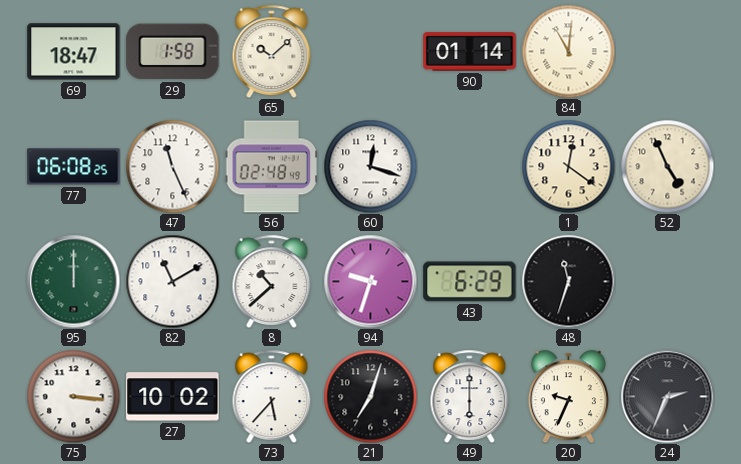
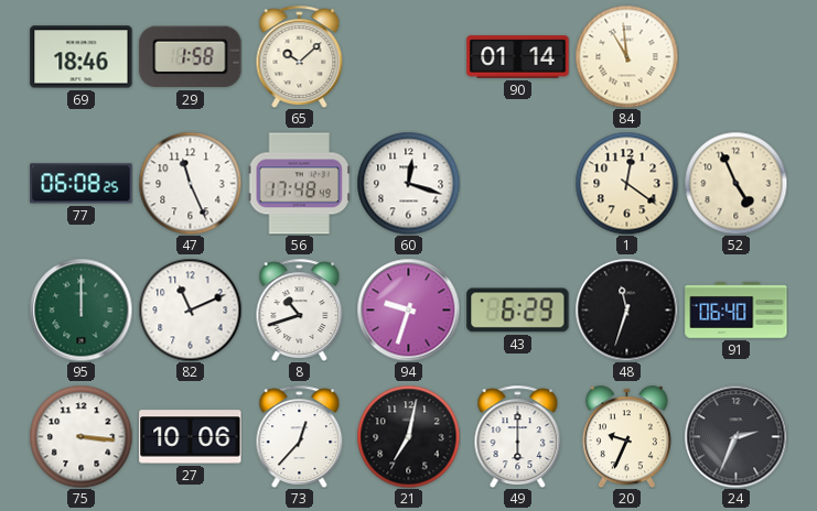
69: 18:47 -> 18:46 (82, 57)
84: 11:01 -> 10:59 (626, 56)
56: 02:48 -> 17:48 (299, 184)
82: 11:10 -> 11:11 (190, 309)
8: 10:38 -> 10:42 (300, 309)
91: none -> 06:40 (737, 311)
27: 10:02 -> 10:06 (191, 437)
73: 5:37 -> 12:37 (300, 436)
21: 7:03 -> 7:02 (408, 436)
